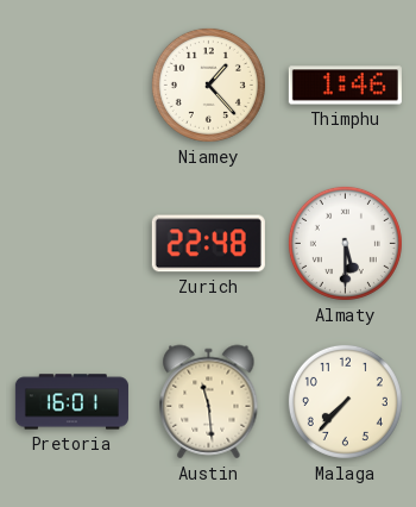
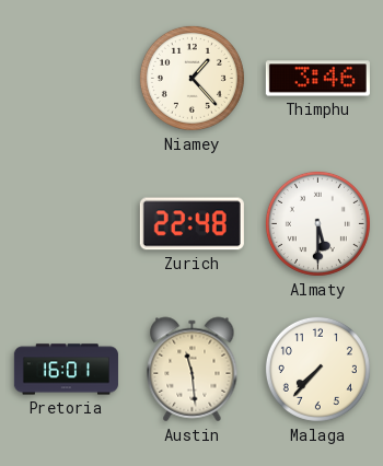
Thimphu: 1:46 -> 3:46 (317, 79)
